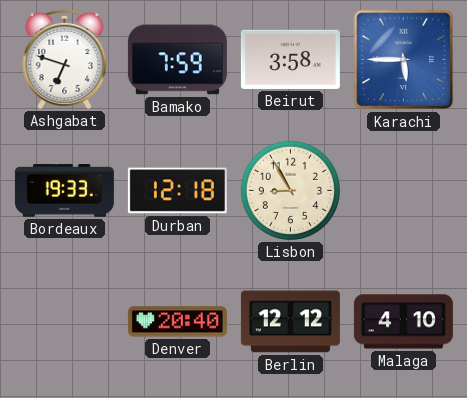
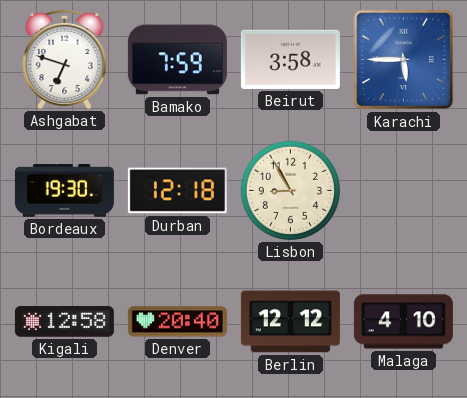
Bordeaux: 19:33 -> 19:30 (64, 191)
Kigali: none -> 12:58 (64, 322)
